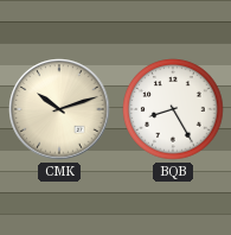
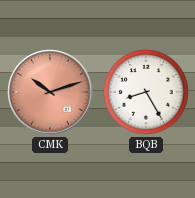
CMK dial: cream -> salmon (50, 92)
